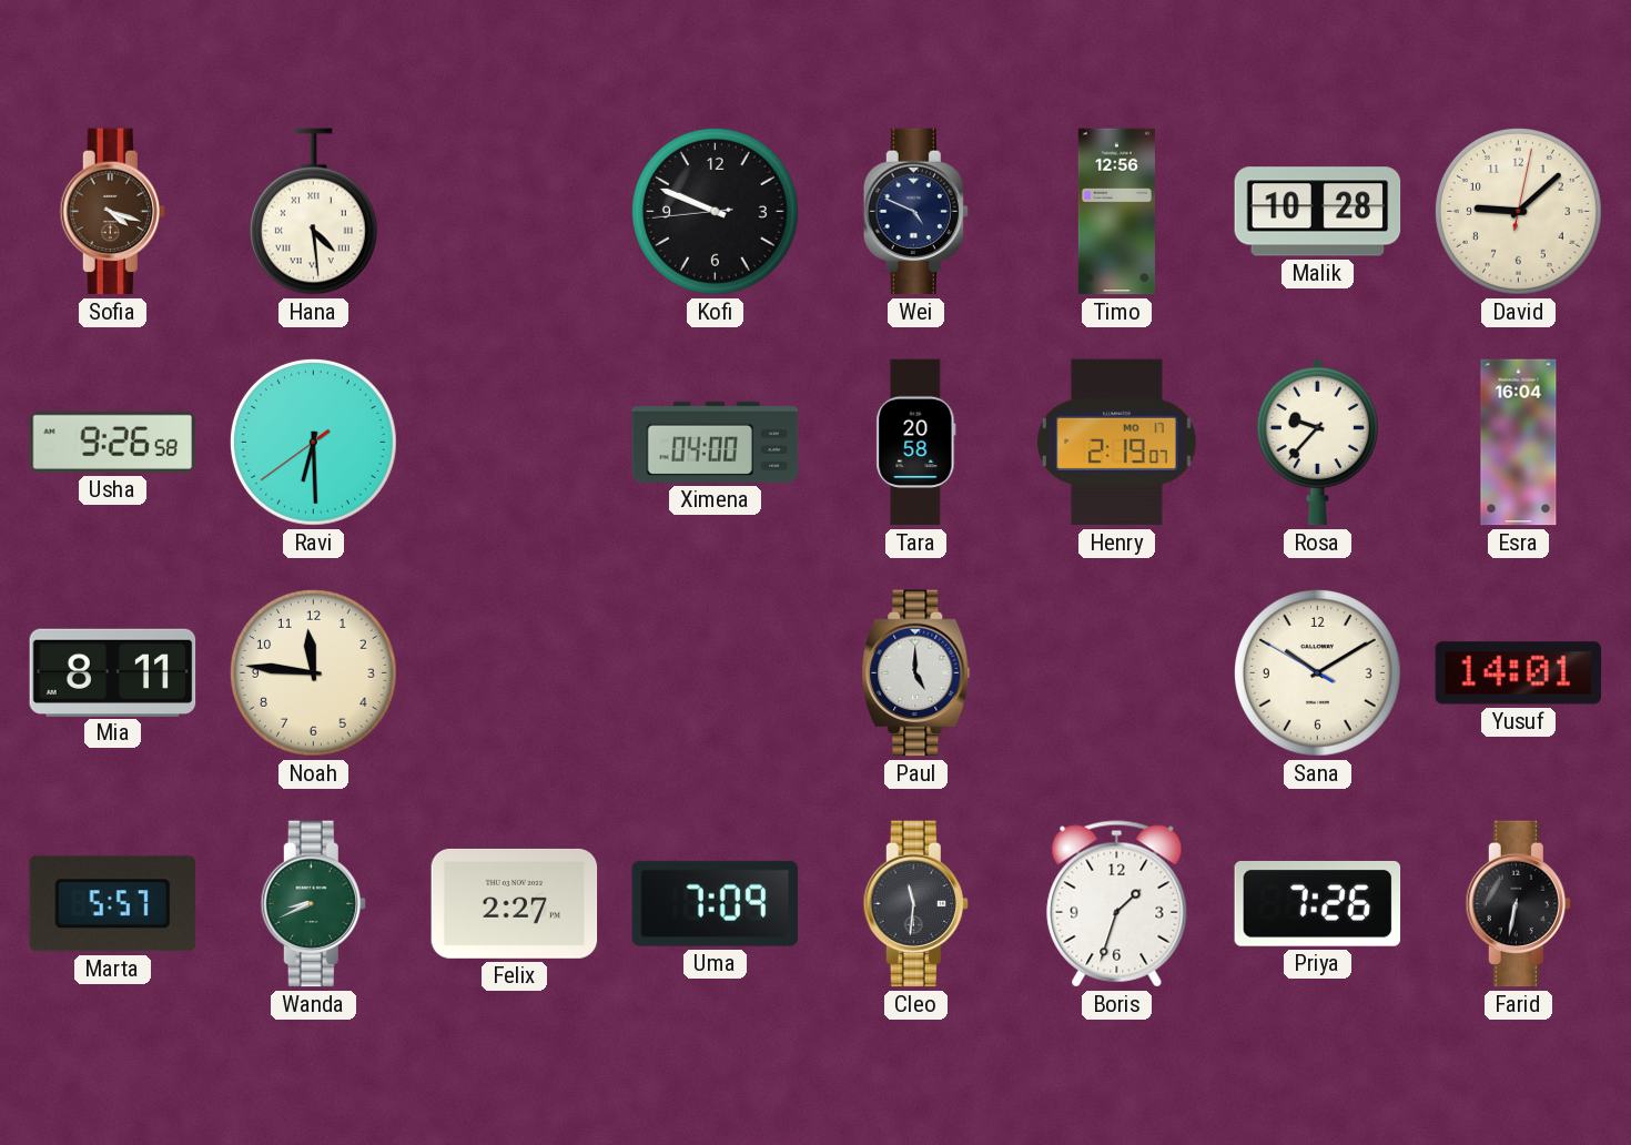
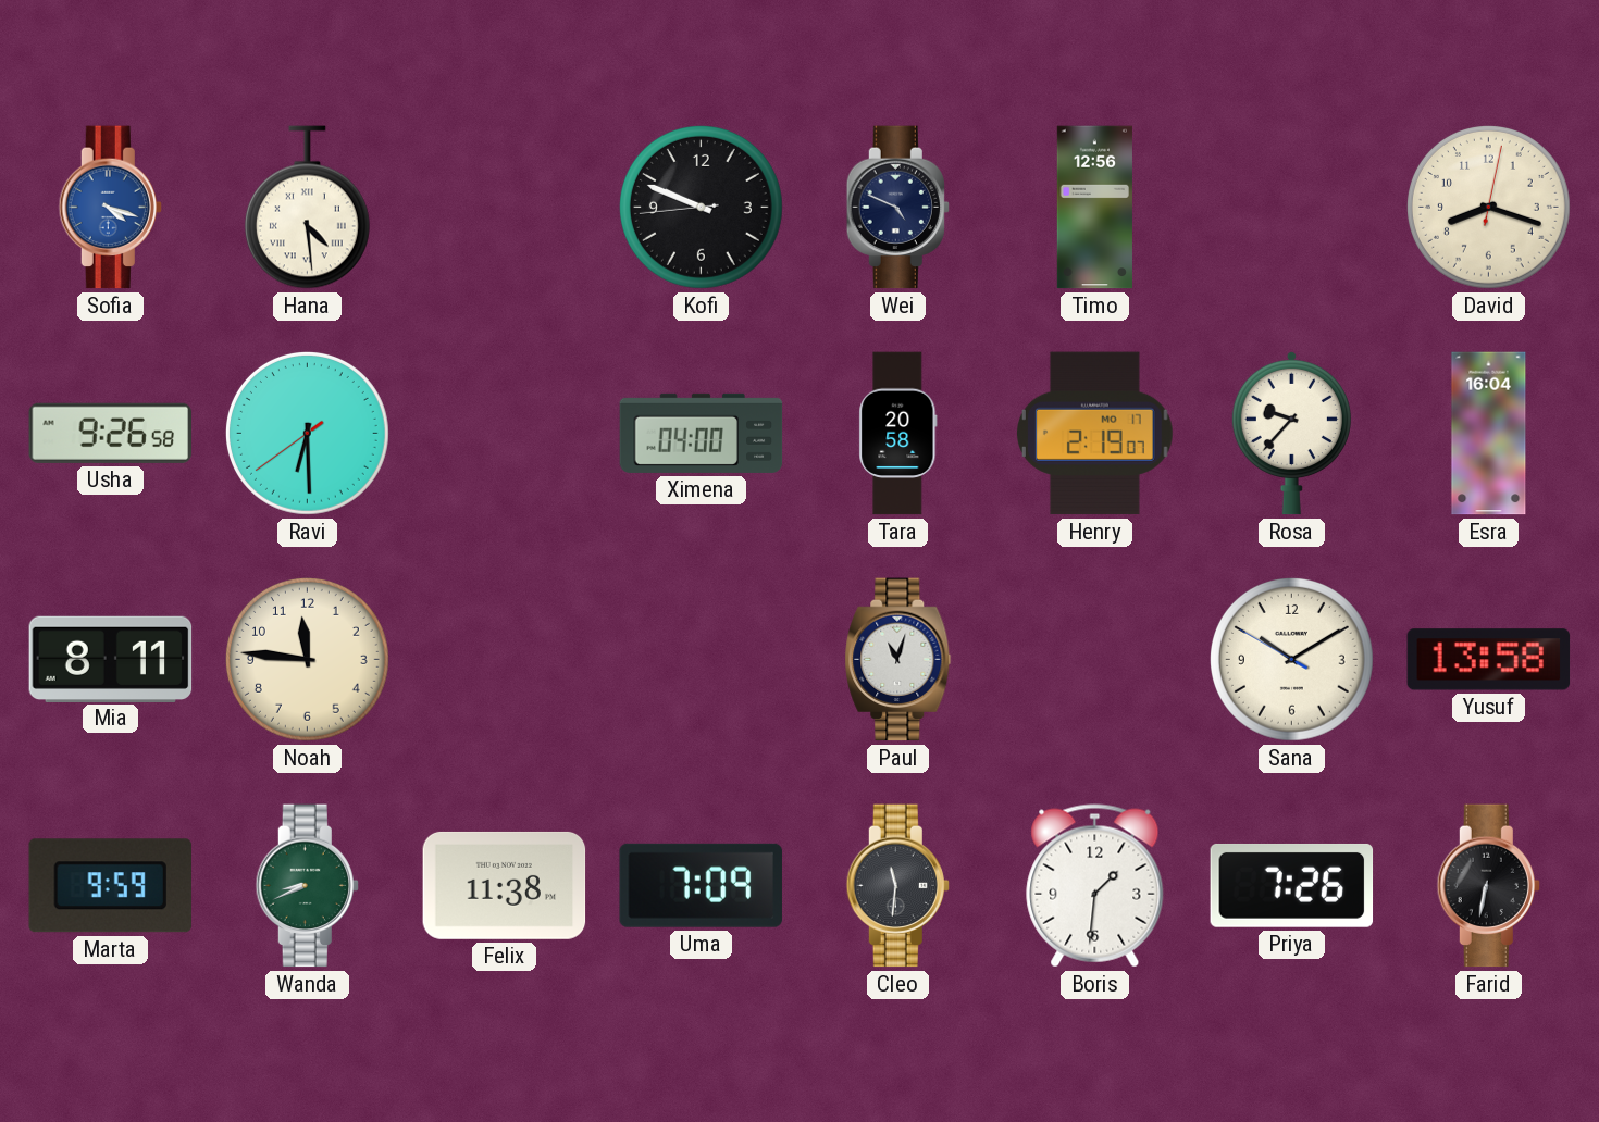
Sofia dial: brown -> blue (110, 208)
Malik: 10:28 -> none (1318, 212)
David: 9:08 -> 8:18 (1488, 207)
Paul: 5:00 -> 11:03 (898, 660)
Yusuf: 14:01 -> 13:58 (1489, 660)
Marta: 5:57 -> 9:59 (110, 886)
Felix: 2:27 -> 11:38 (505, 885)
Boris: 1:33 -> 1:31 (1095, 886)
